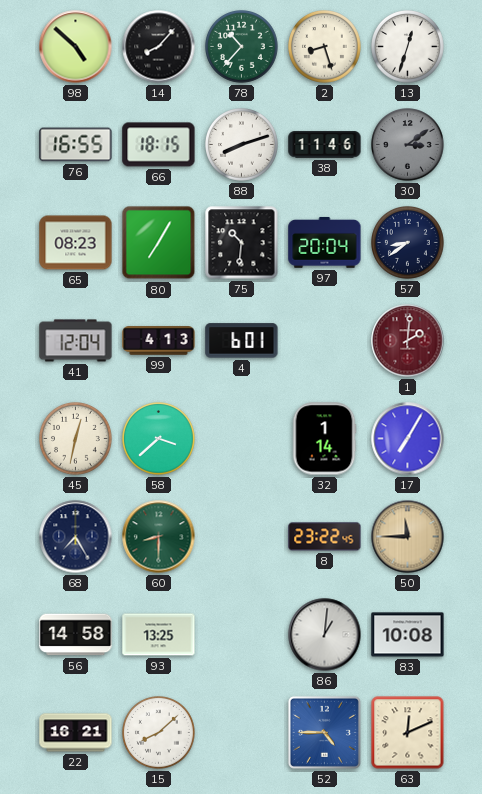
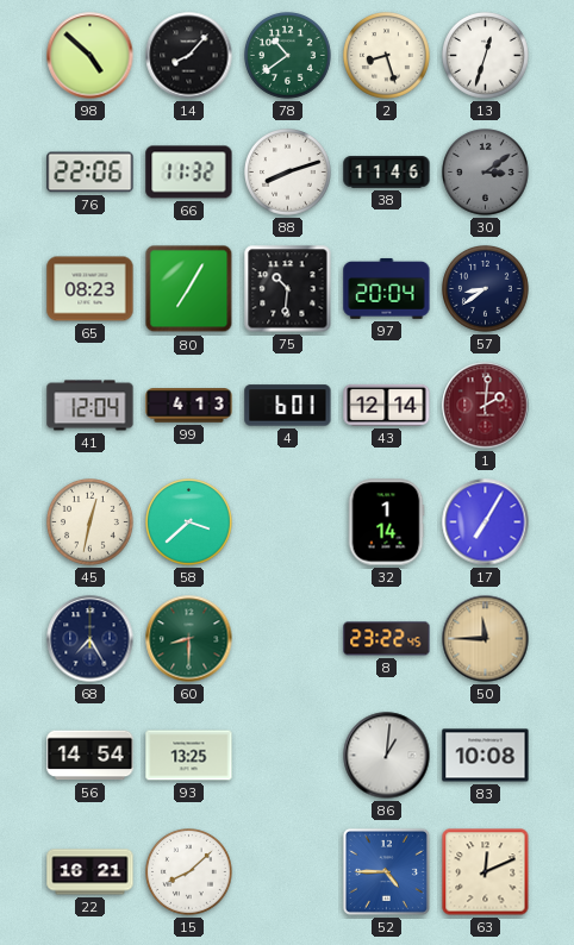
78: 10:37 -> 10:39 (288, 56)
76: 16:55 -> 22:06 (91, 173)
66: 18:15 -> 11:32 (189, 173)
43: none -> 12:14 (387, 405)
56: 14:58 -> 14:54 (91, 756)
